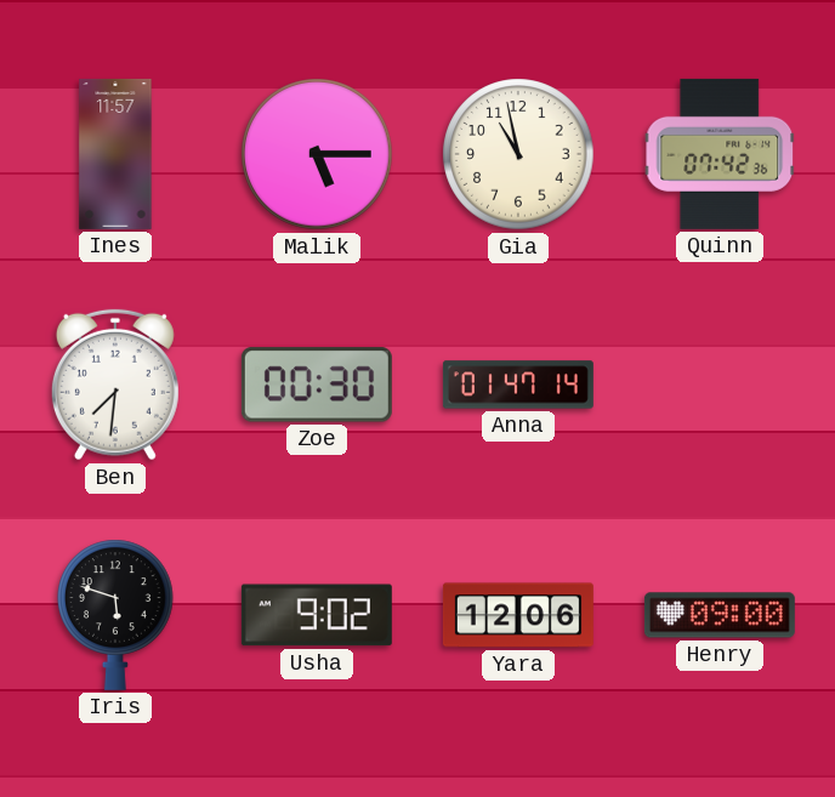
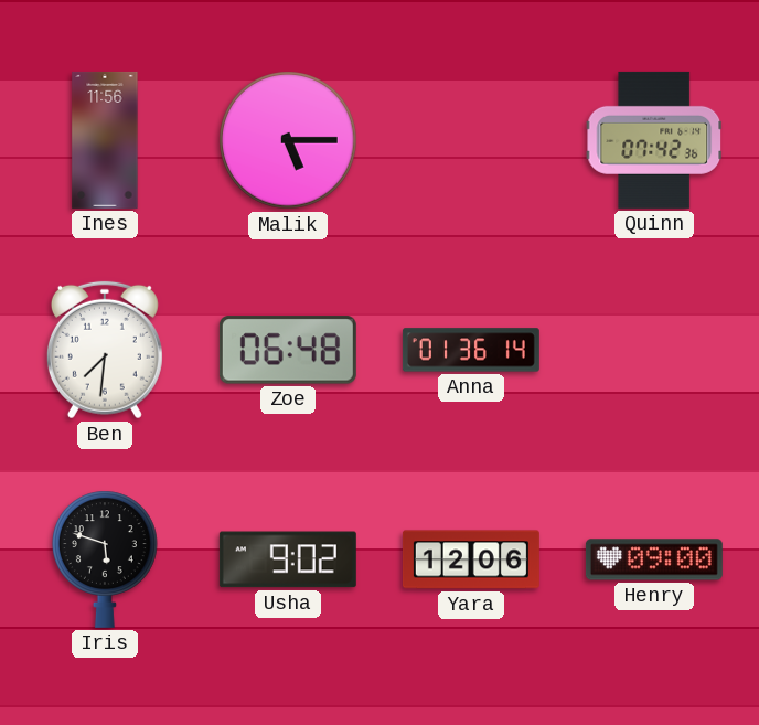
Ines: 11:57 -> 11:56 (105, 140)
Gia: 10:58 -> none (518, 154)
Zoe: 00:30 -> 06:48 (288, 350)
Anna: 01:47 -> 01:36 (471, 350)
